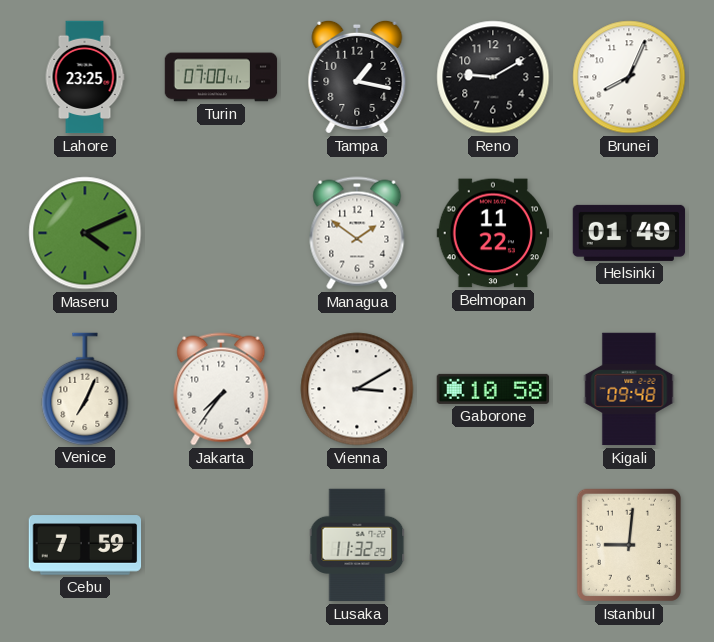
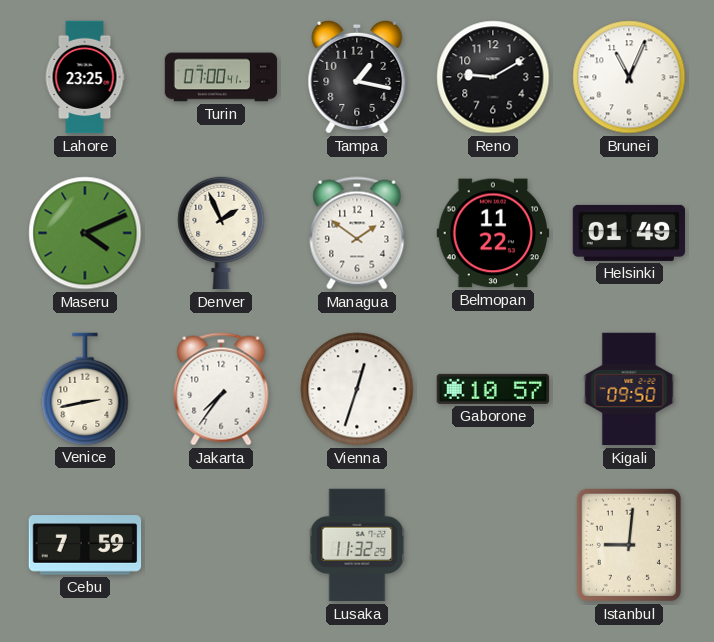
Brunei: 8:04 -> 11:04 (629, 77)
Denver: none -> 1:56 (221, 233)
Venice: 7:04 -> 2:43 (85, 389)
Vienna: 3:10 -> 12:33 (357, 389)
Gaborone: 10:58 -> 10:57 (493, 389)
Kigali: 09:48 -> 09:50 (629, 389)
